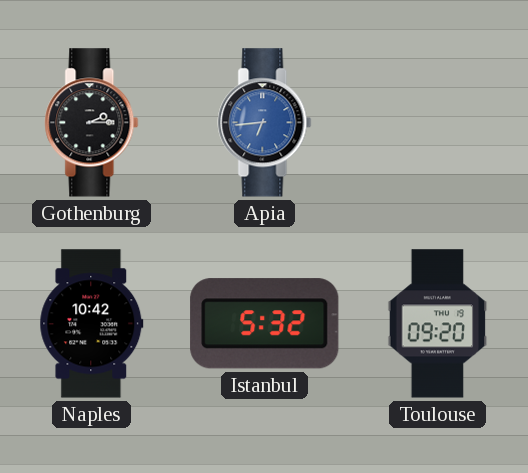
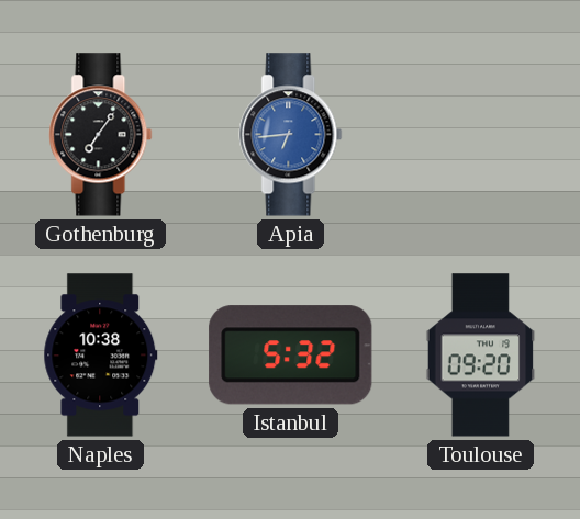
Gothenburg: 2:15 -> 7:06 (101, 135)
Naples: 10:42 -> 10:38 (101, 356)
